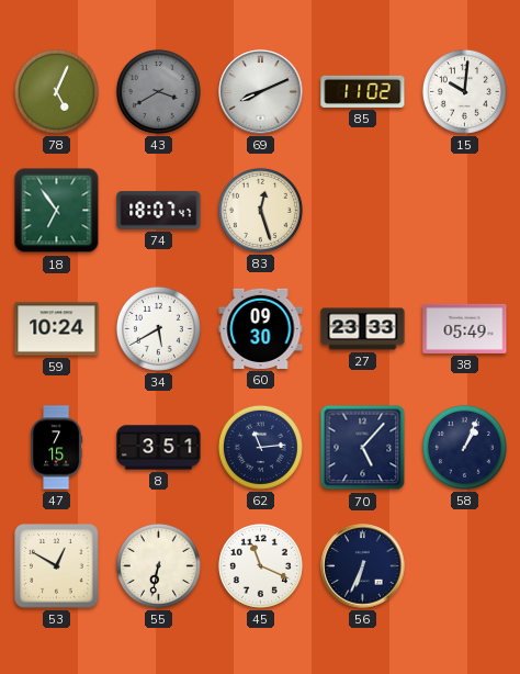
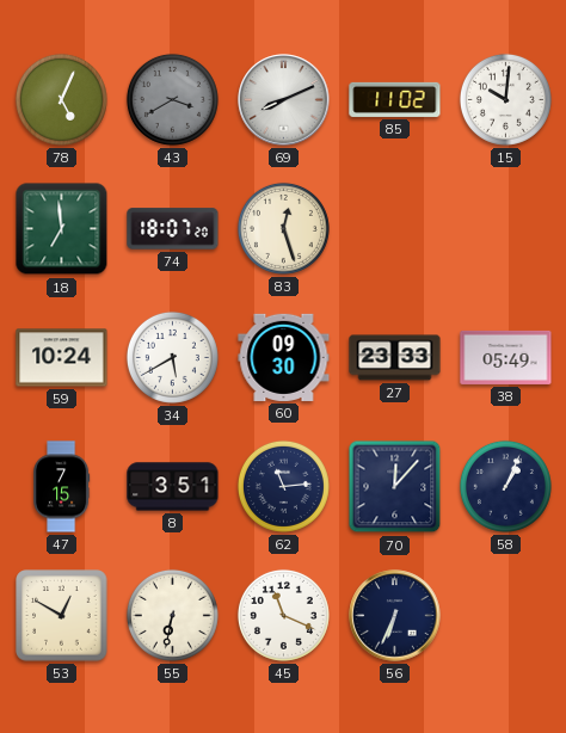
18: 6:54 -> 6:59 (62, 229)
74: 18:07:47 -> 18:07:20 (173, 229)
70: 5:07 -> 12:07 (395, 487)
